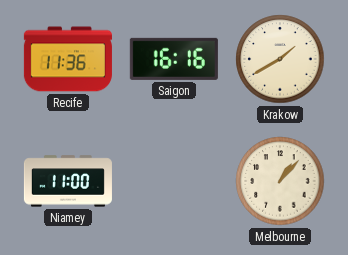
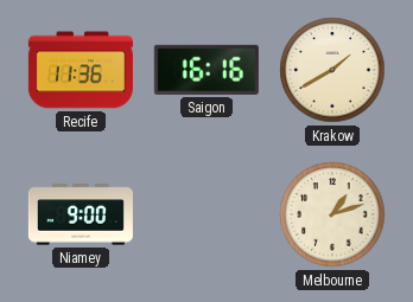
Niamey: 11:00 -> 9:00 (81, 214)
Melbourne: 1:07 -> 1:12 (332, 214)
